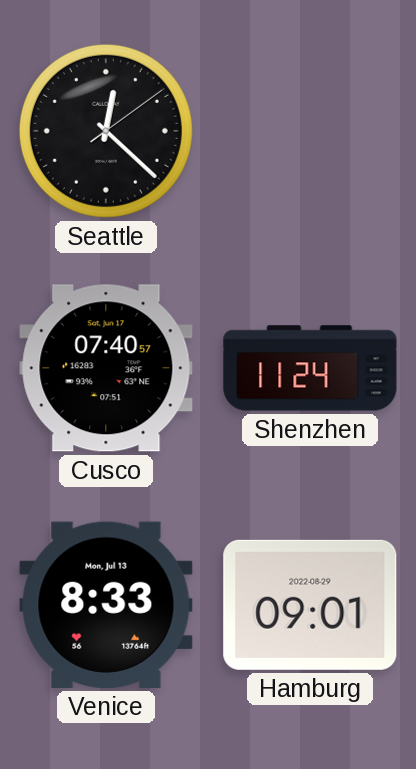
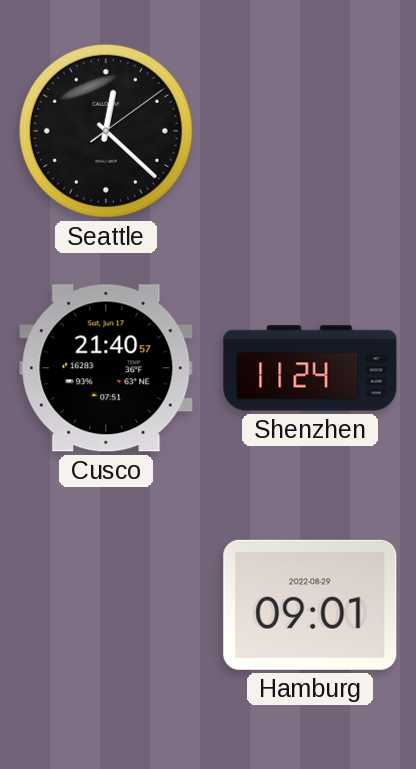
Cusco: 07:40 -> 21:40 (106, 368)
Venice: 8:33 -> none (106, 605)
